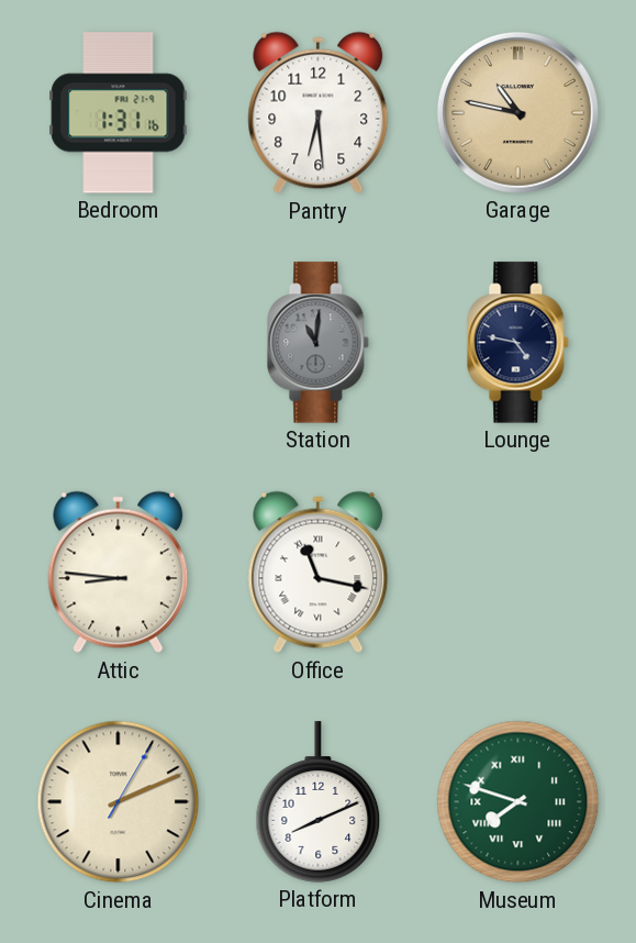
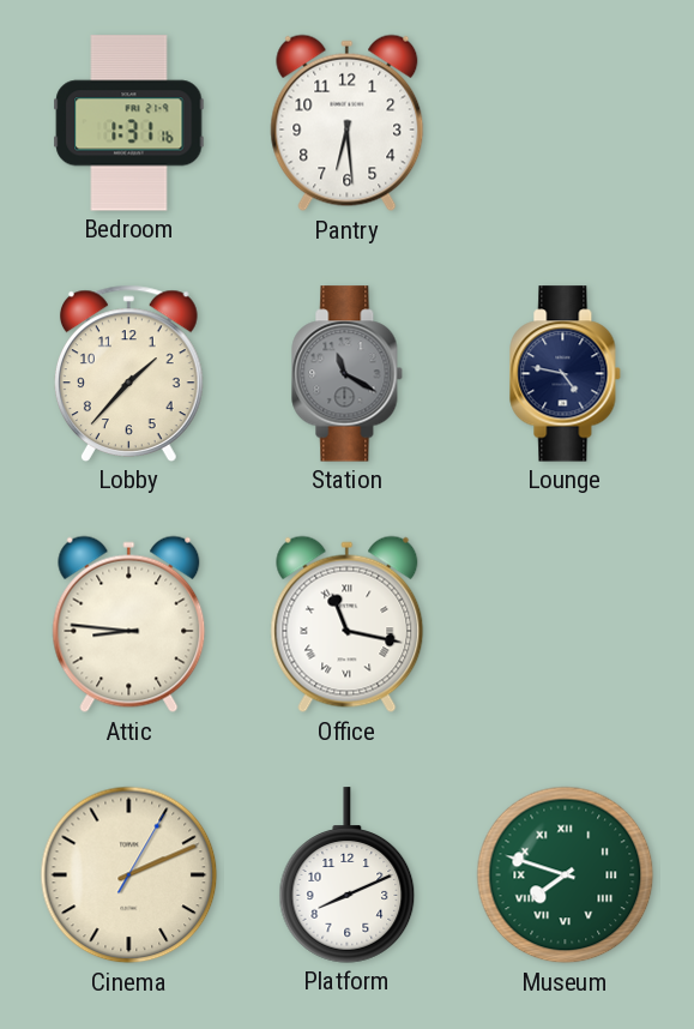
Garage: 10:47 -> none (517, 112)
Lobby: none -> 1:37 (128, 373)
Station: 11:01 -> 11:20 (348, 374)
